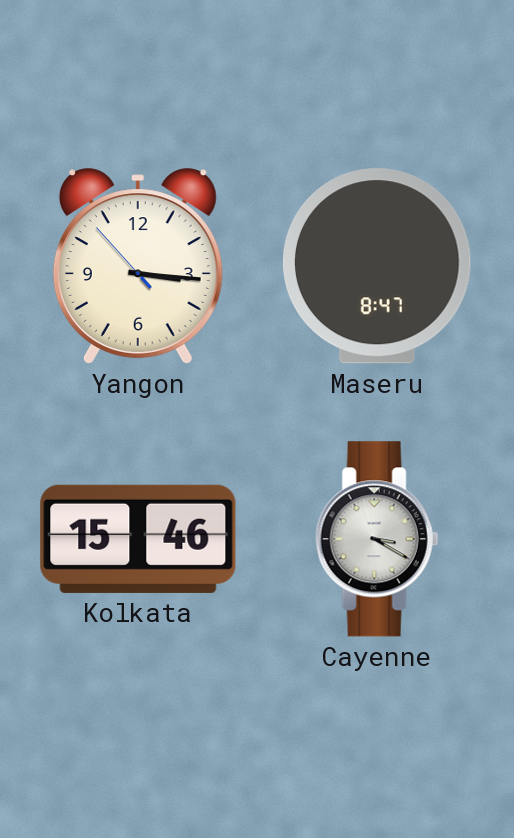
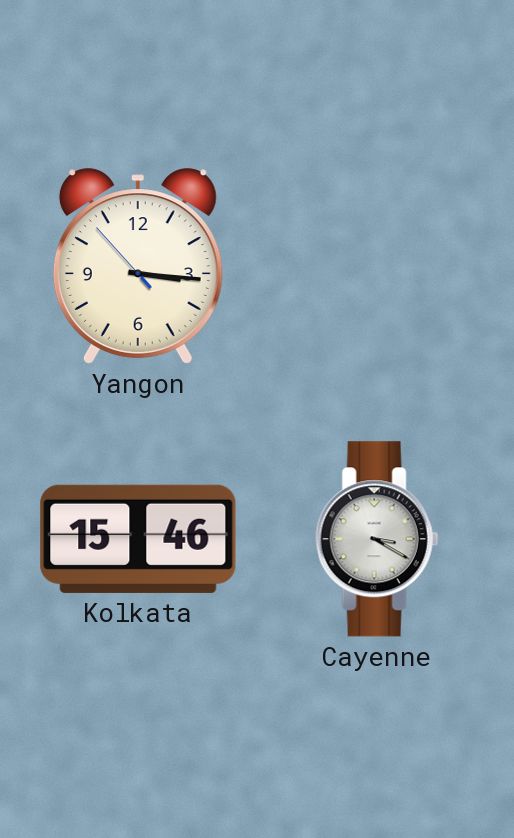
Maseru: 8:47 -> none (377, 266)
